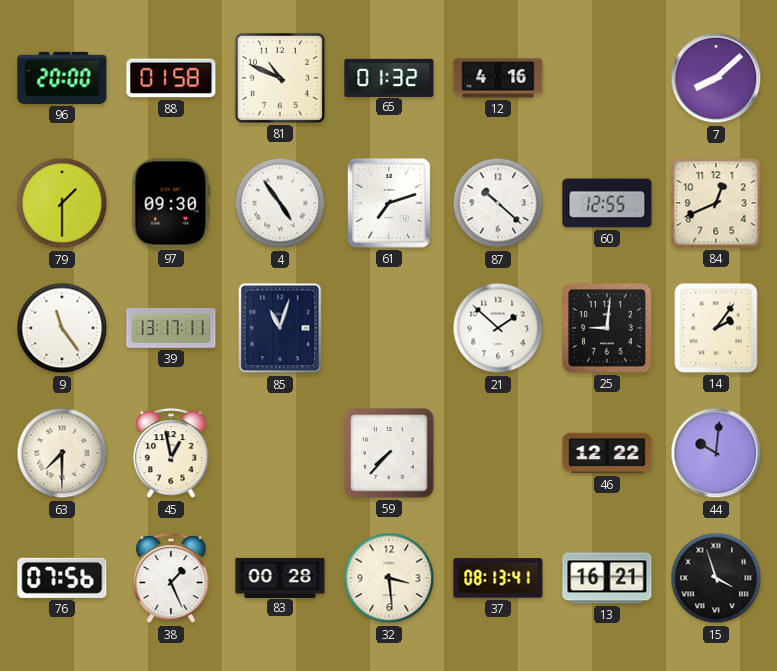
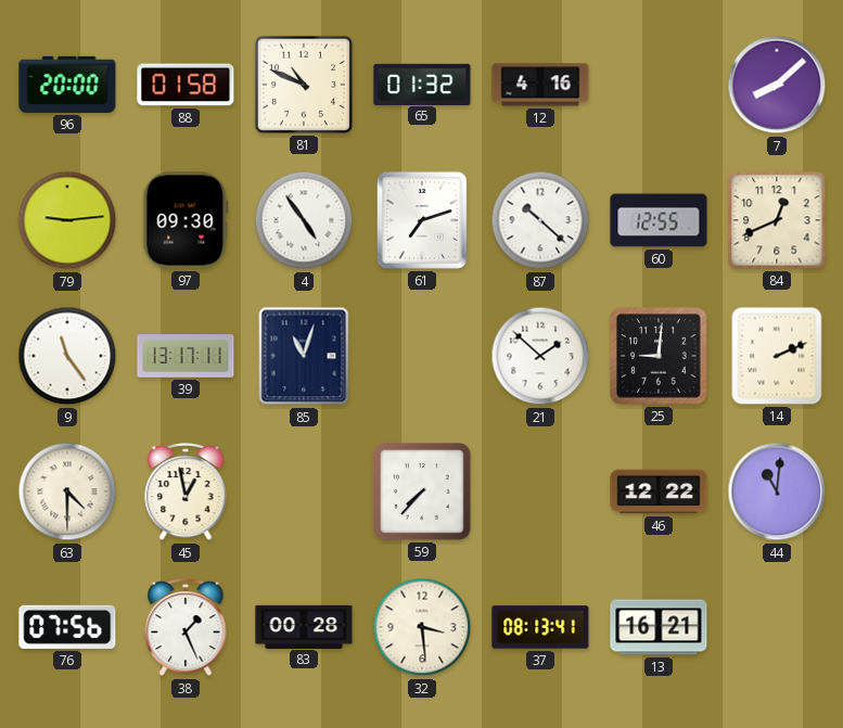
79: 1:30 -> 9:14 (67, 220)
14: 2:06 -> 2:11 (777, 356)
63: 7:30 -> 4:30 (67, 491)
44: 10:01 -> 11:01 (777, 491)
15: 3:57 -> none (716, 578)
